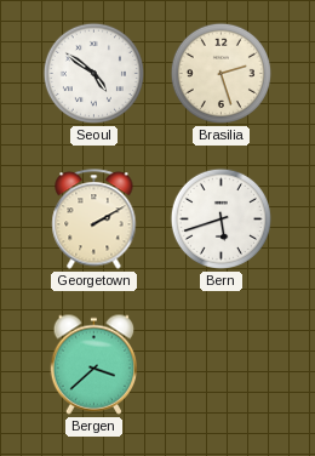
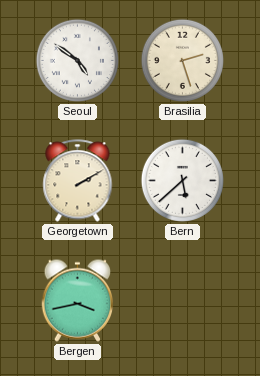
Bern: 5:42 -> 5:38 (182, 180)
Bergen: 3:38 -> 3:43 (78, 300)
